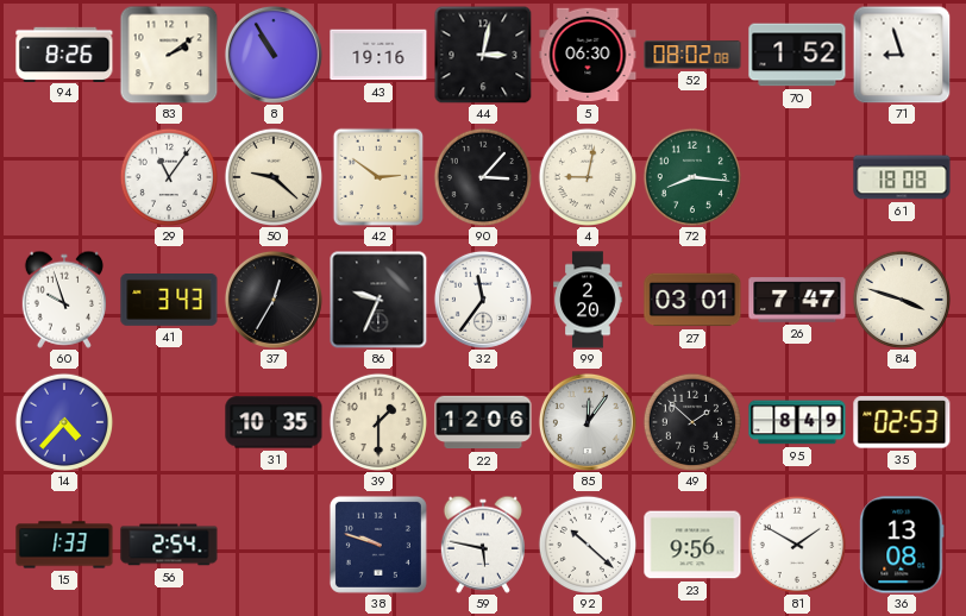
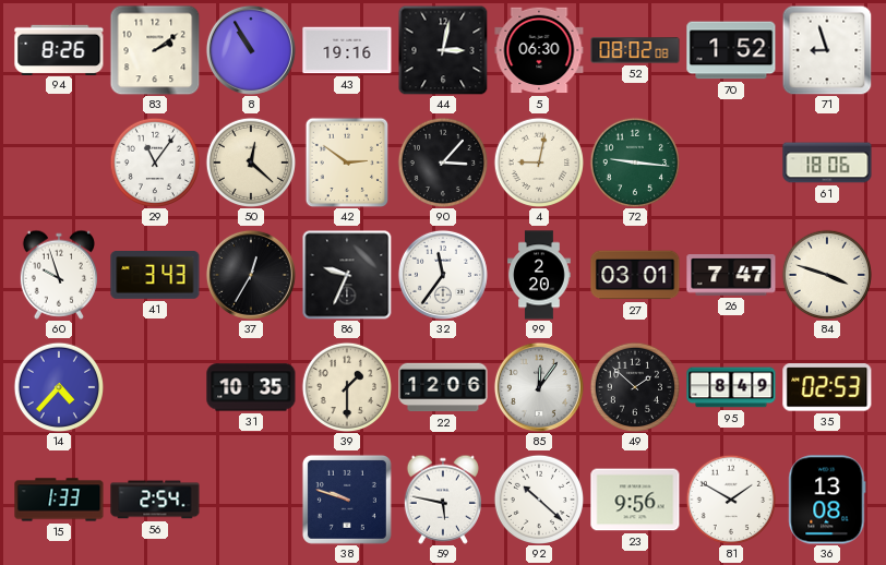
50: 9:22 -> 12:22 (250, 161)
72: 8:16 -> 9:16 (634, 161)
61: 18:08 -> 18:06 (827, 163)
